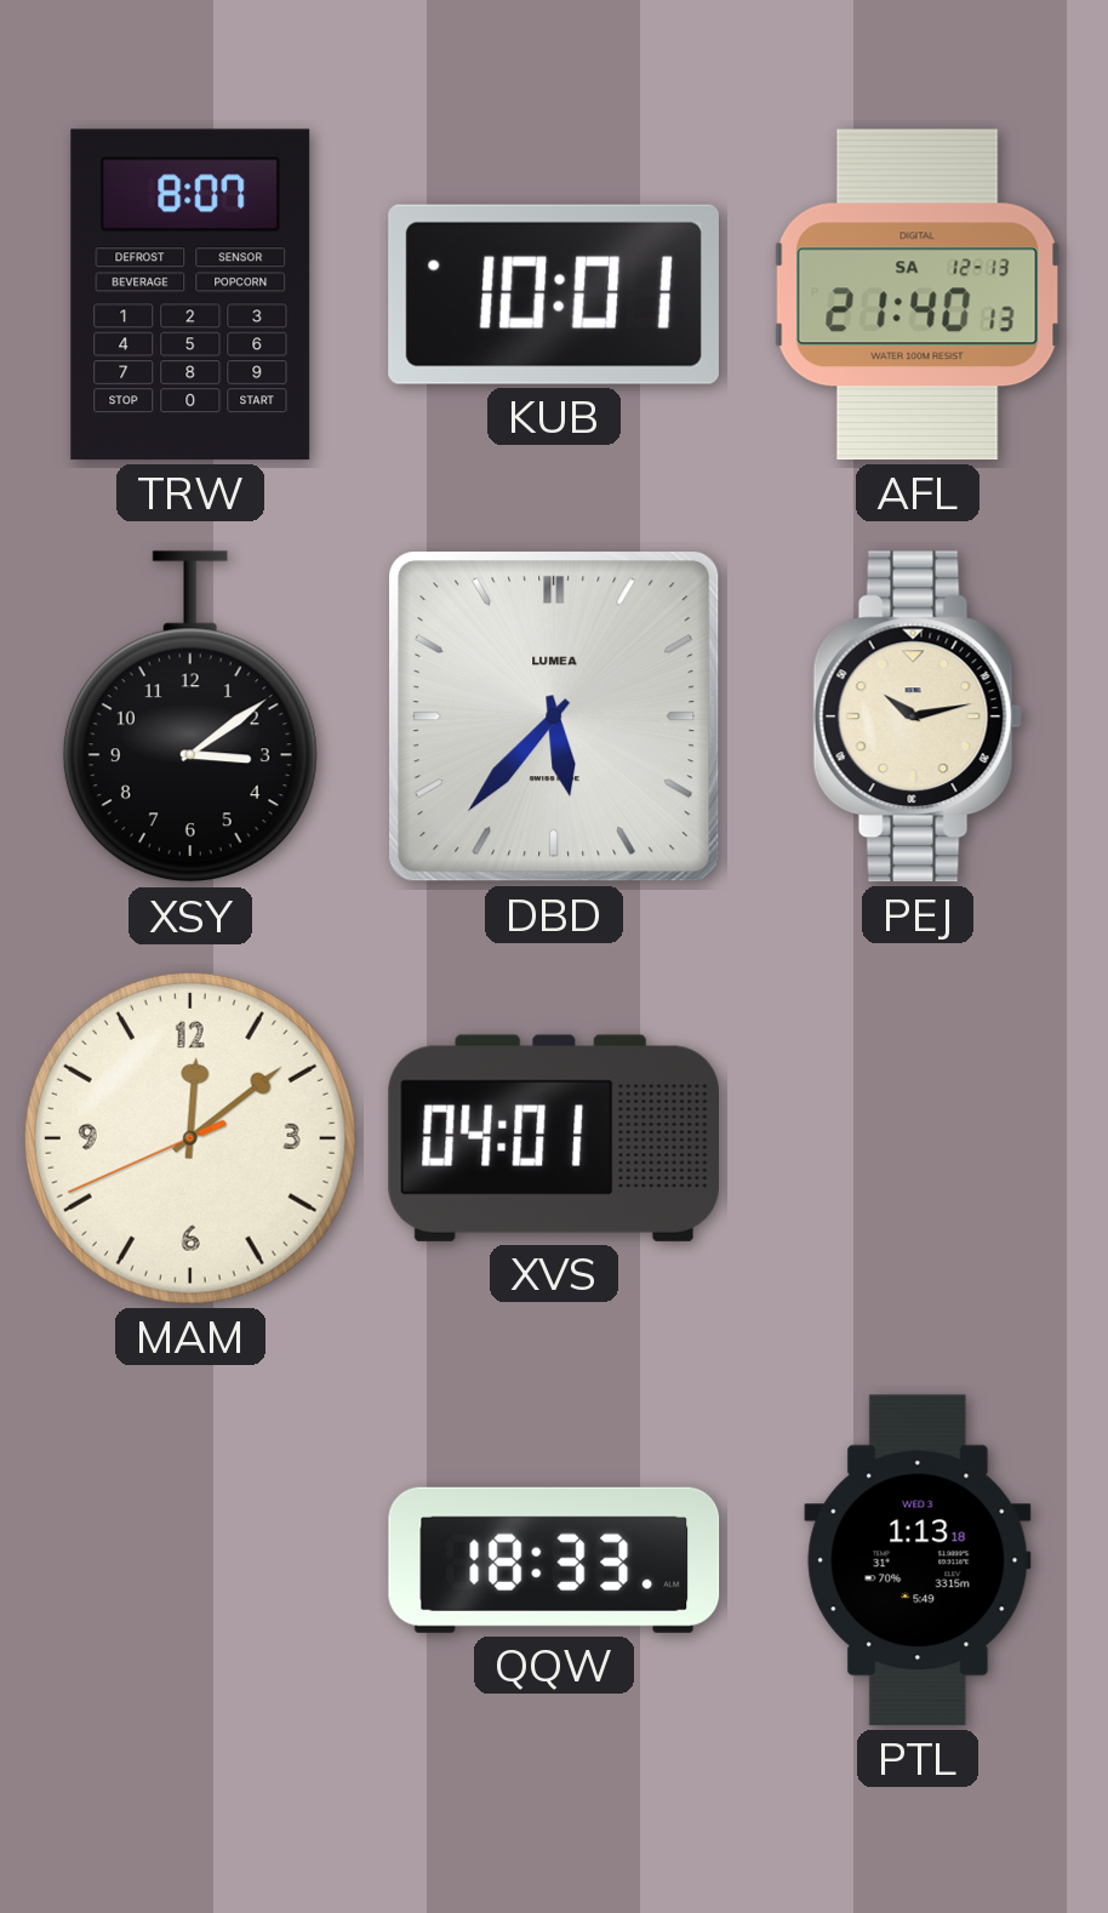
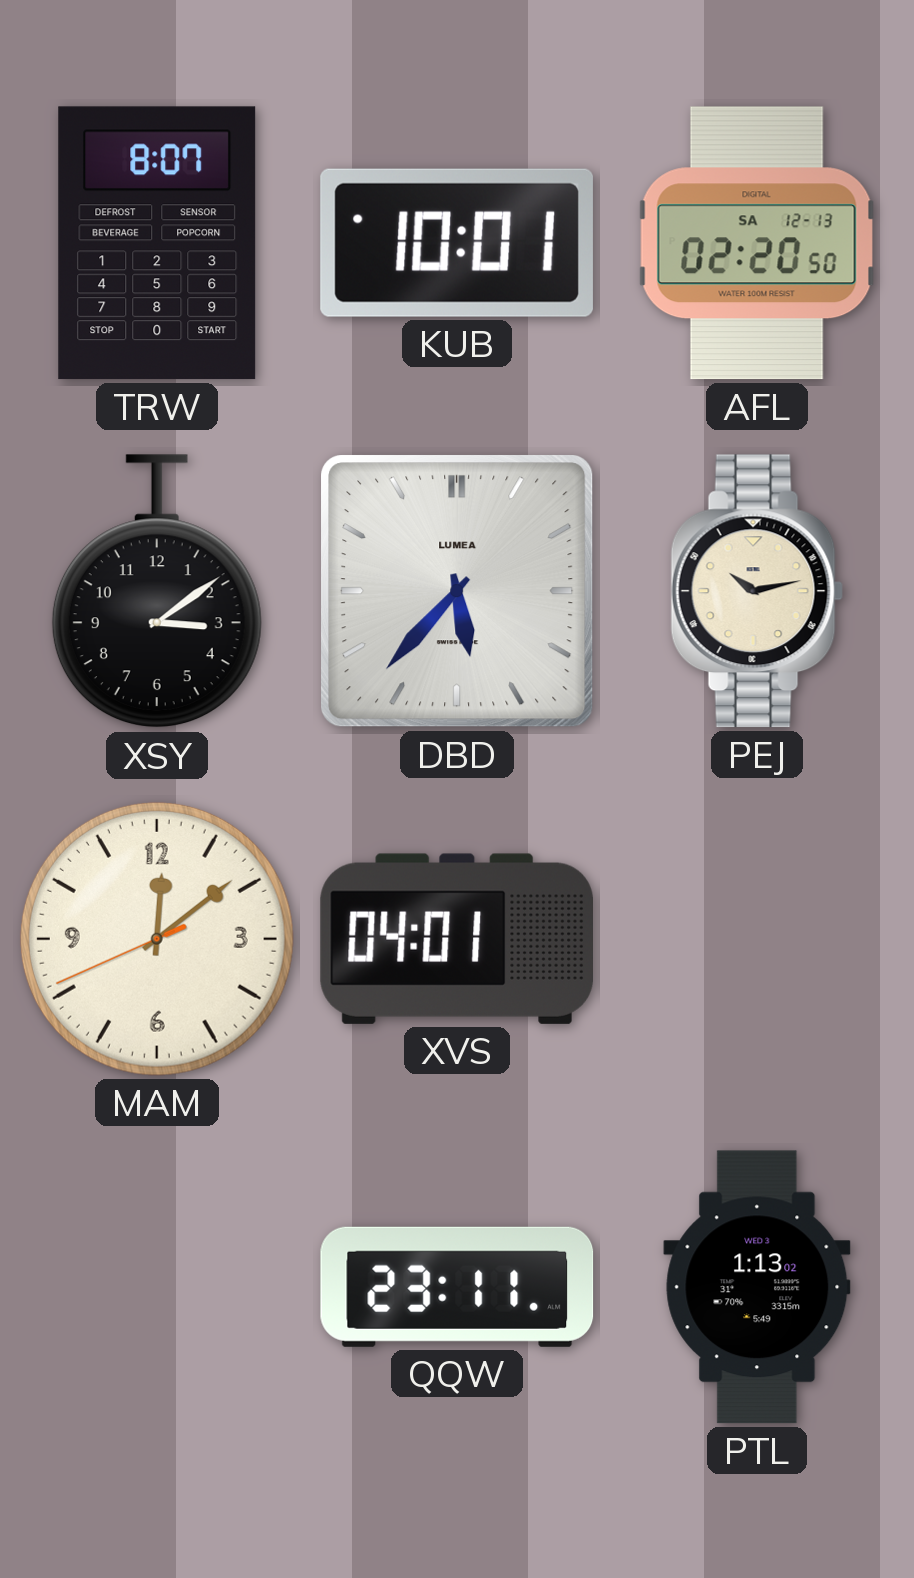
AFL: 21:40 -> 02:20 (757, 243)
QQW: 18:33 -> 23:11 (457, 1287)
PTL: 1:13:18 -> 1:13:02 (757, 1287)
